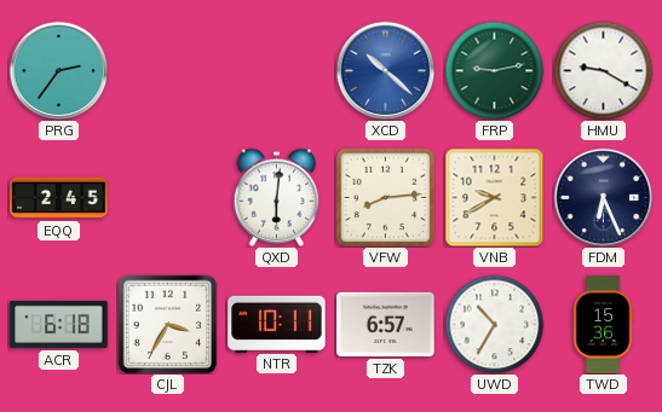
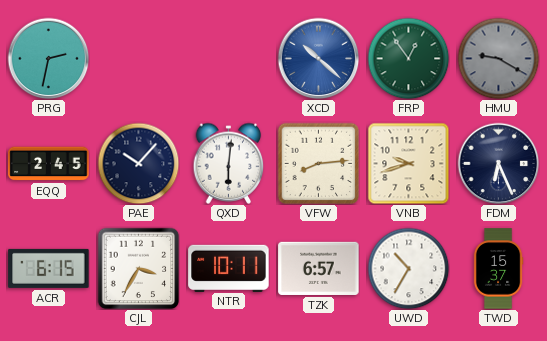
PRG: 2:36 -> 2:32 (48, 58)
FRP: 9:13 -> 12:54 (408, 58)
HMU dial: white -> grey (498, 58)
PAE: none -> 10:07 (138, 163)
VNB: 9:40 -> 9:42 (408, 163)
ACR: 6:18 -> 6:15 (49, 268)
TWD: 15:36 -> 15:37 (498, 269)
